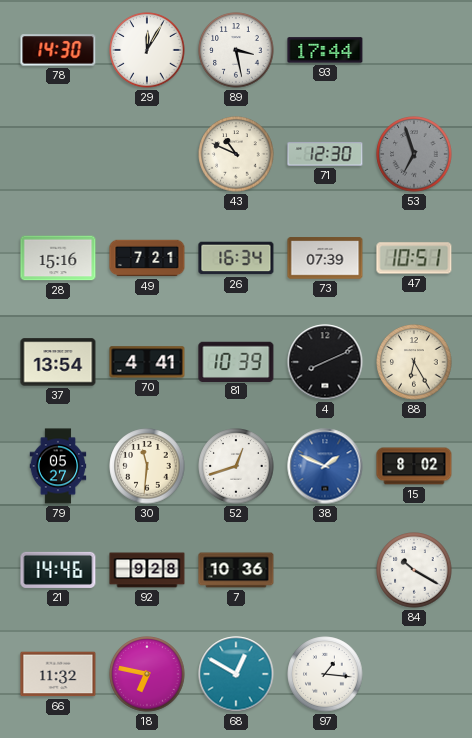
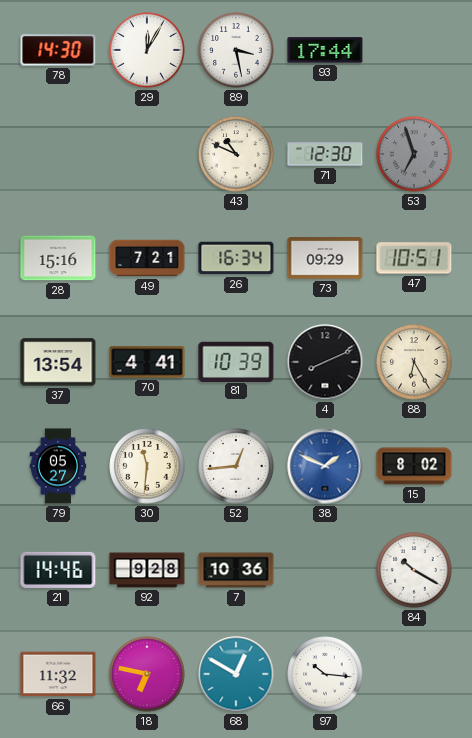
73: 07:39 -> 09:29 (325, 258)
52: 12:42 -> 12:44 (236, 466)
97: 1:16 -> 10:16 (325, 674)
